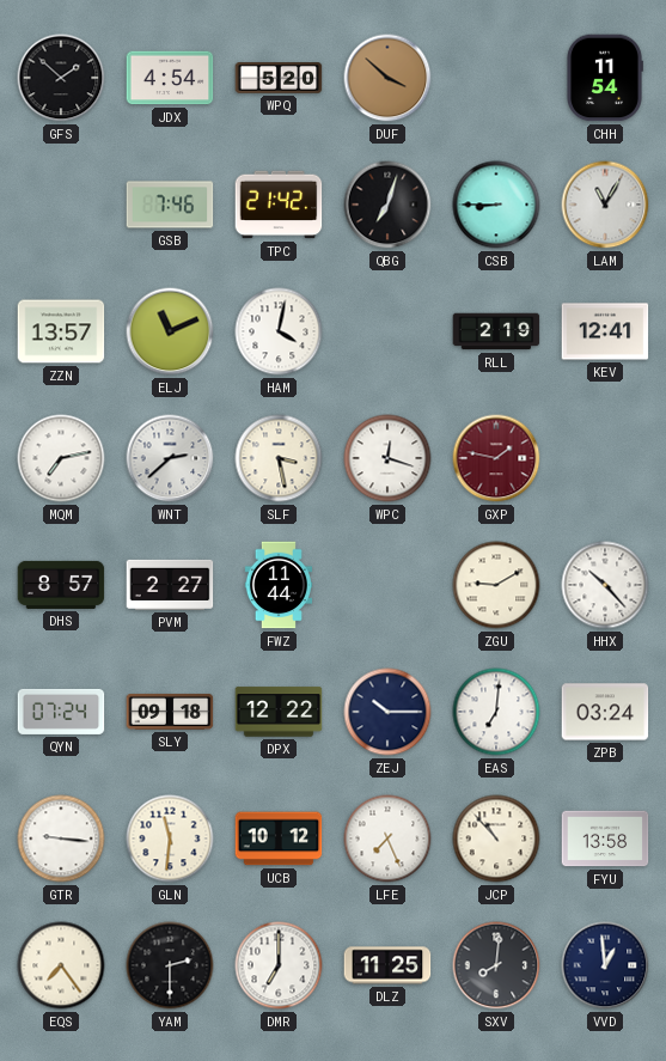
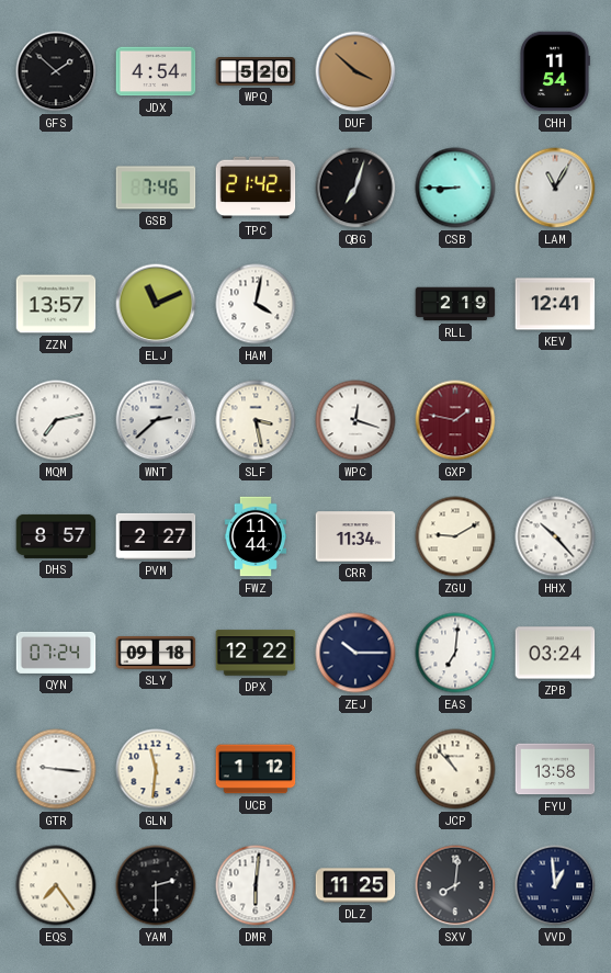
CRR: none -> 11:34 (355, 536)
UCB: 10:12 -> 1:12 (256, 769)
LFE: 7:26 -> none (387, 839)
DMR: 7:00 -> 6:01 (256, 885)
